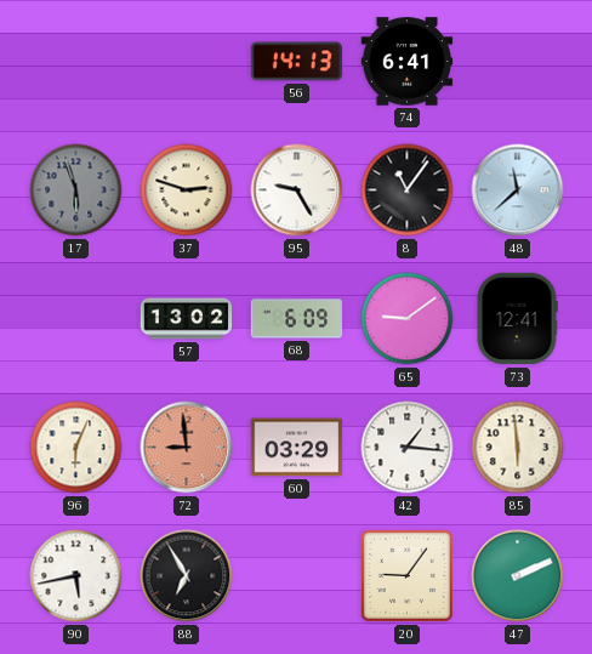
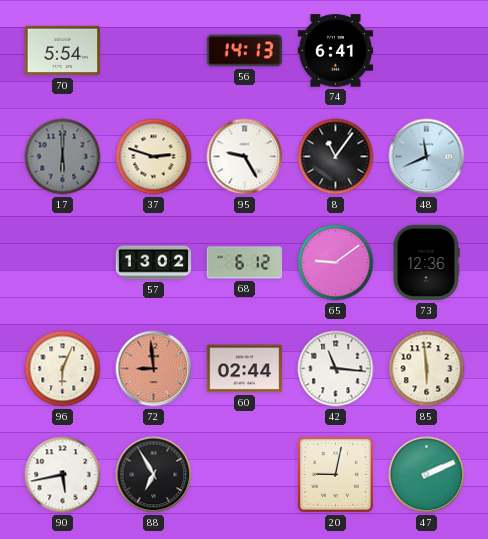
70: none -> 5:54 (63, 51)
17: 5:57 -> 6:00 (63, 157)
48: 11:38 -> 11:41 (427, 157)
68: 6:09 -> 6:12 (245, 263)
73: 12:41 -> 12:36 (426, 263)
60: 03:29 -> 02:44 (245, 369)
42: 1:16 -> 11:16 (336, 369)
20: 9:06 -> 9:02 (335, 474)
